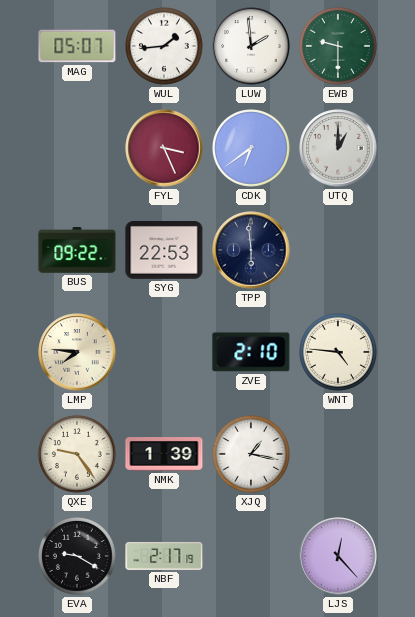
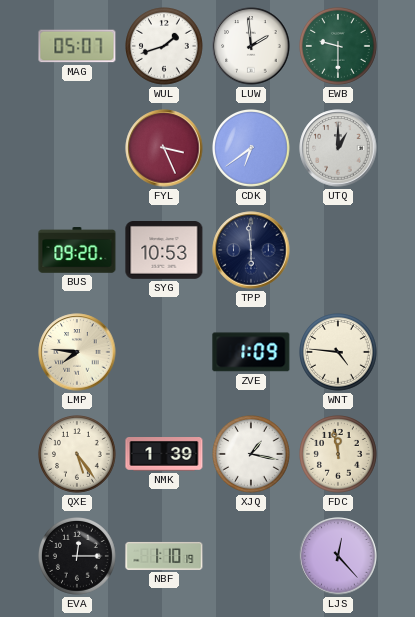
WUL: 1:44 -> 1:42 (165, 47)
BUS: 09:22 -> 09:20 (77, 250)
SYG: 22:53 -> 10:53 (164, 251)
ZVE: 2:10 -> 1:09 (251, 352)
QXE: 9:24 -> 5:24 (78, 455)
FDC: none -> 11:58 (339, 455)
EVA: 9:20 -> 12:15 (78, 557)
NBF: 2:17 -> 1:10 (164, 556)
